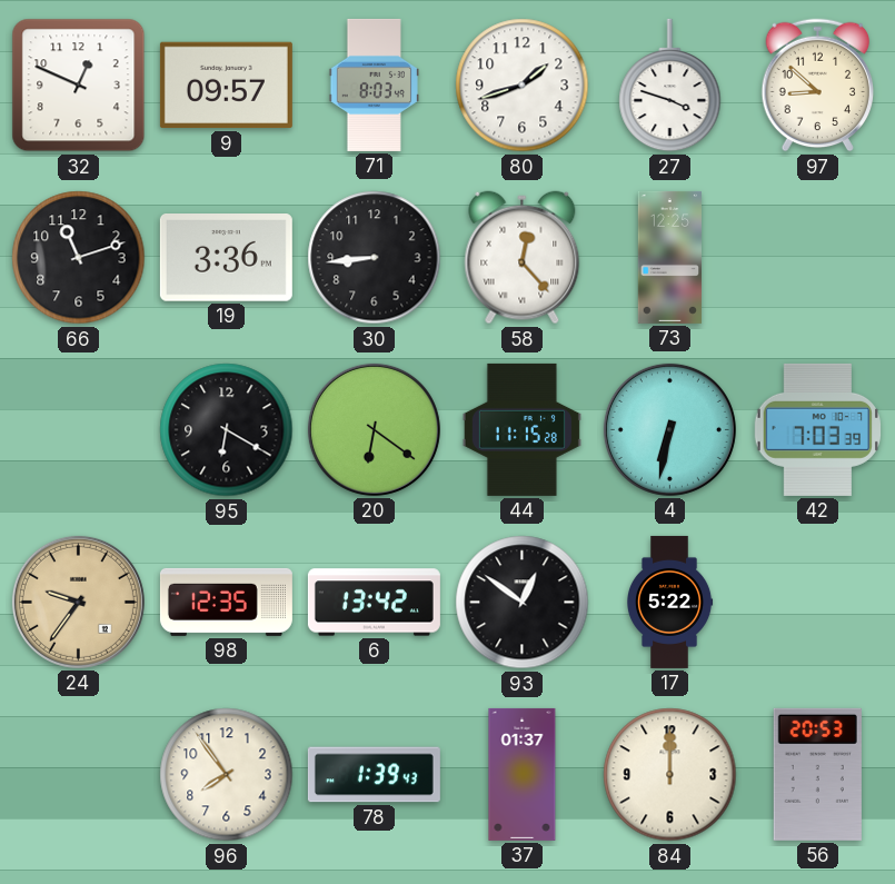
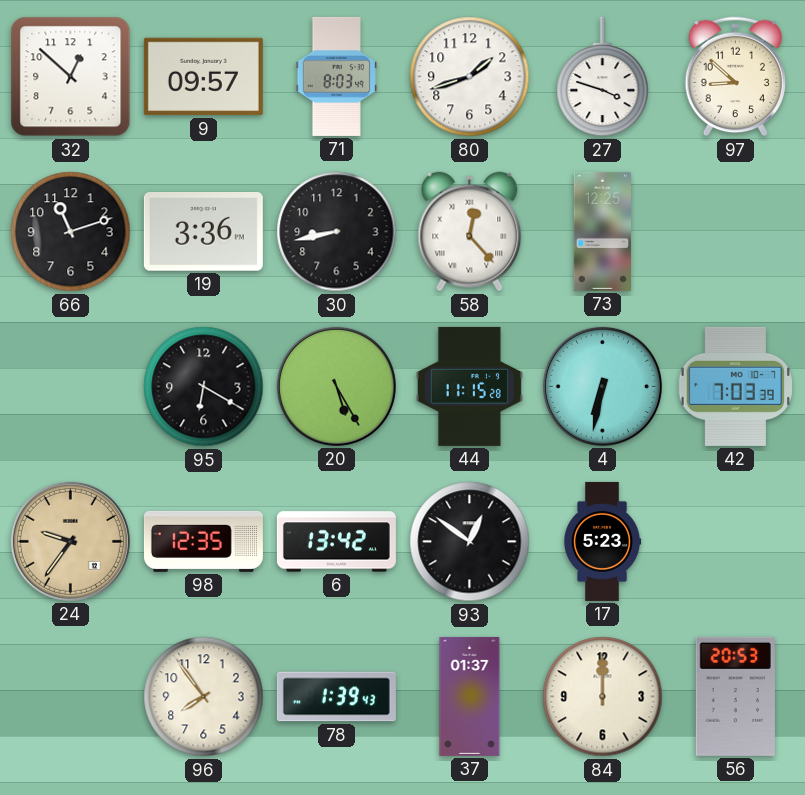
32: 12:49 -> 12:52 (71, 77)
30: 8:44 -> 8:43 (337, 232)
20: 6:21 -> 5:25 (336, 386)
17: 5:22 -> 5:23 (602, 541)
